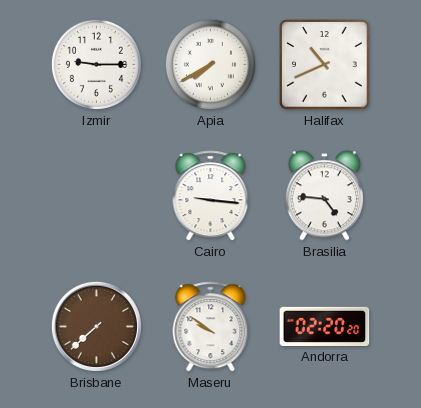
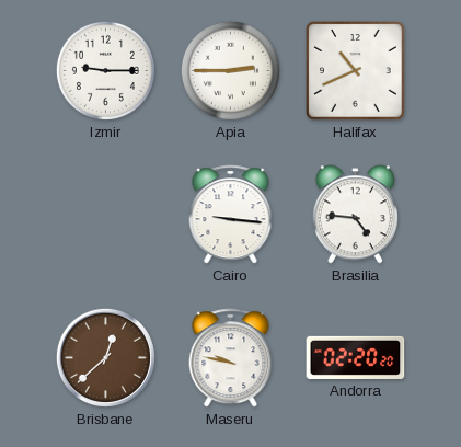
Apia: 7:40 -> 2:45 (230, 70)
Brisbane: 7:38 -> 12:38 (105, 357)
Maseru: 9:51 -> 9:47 (231, 358)
